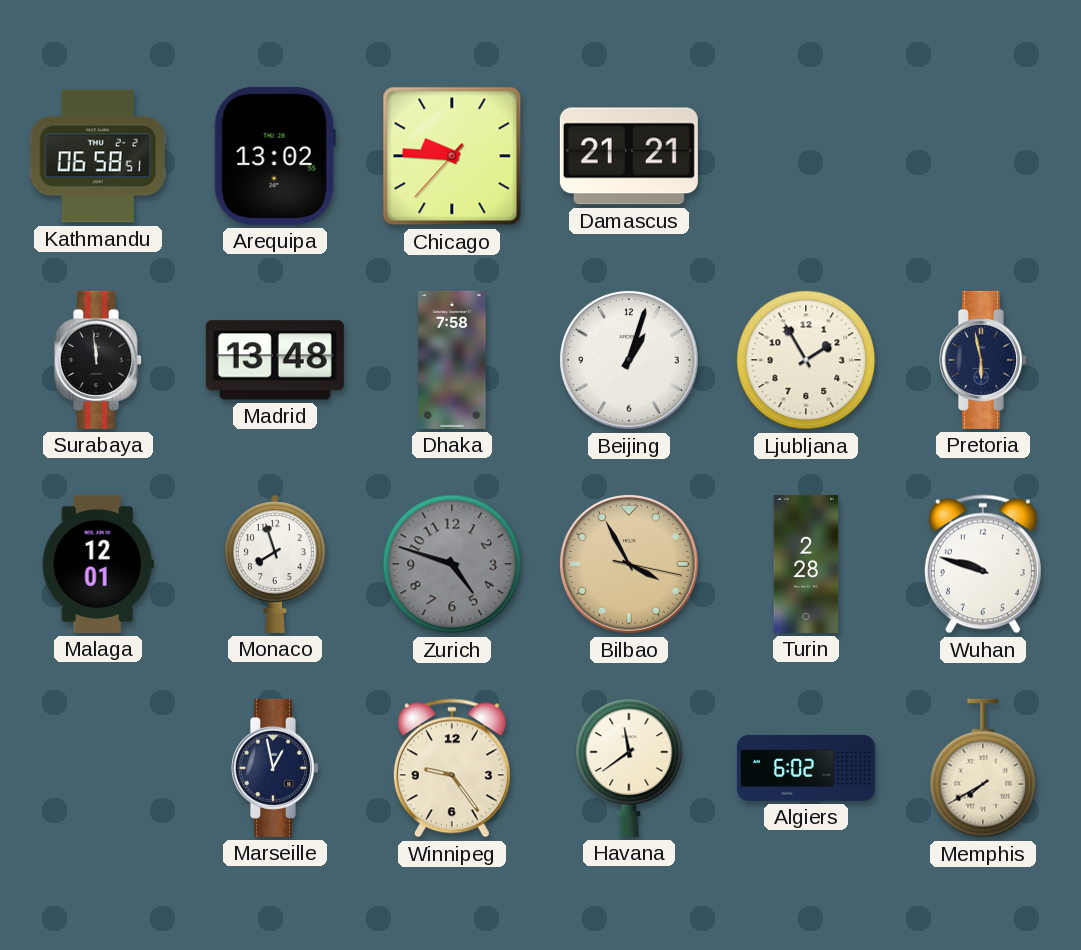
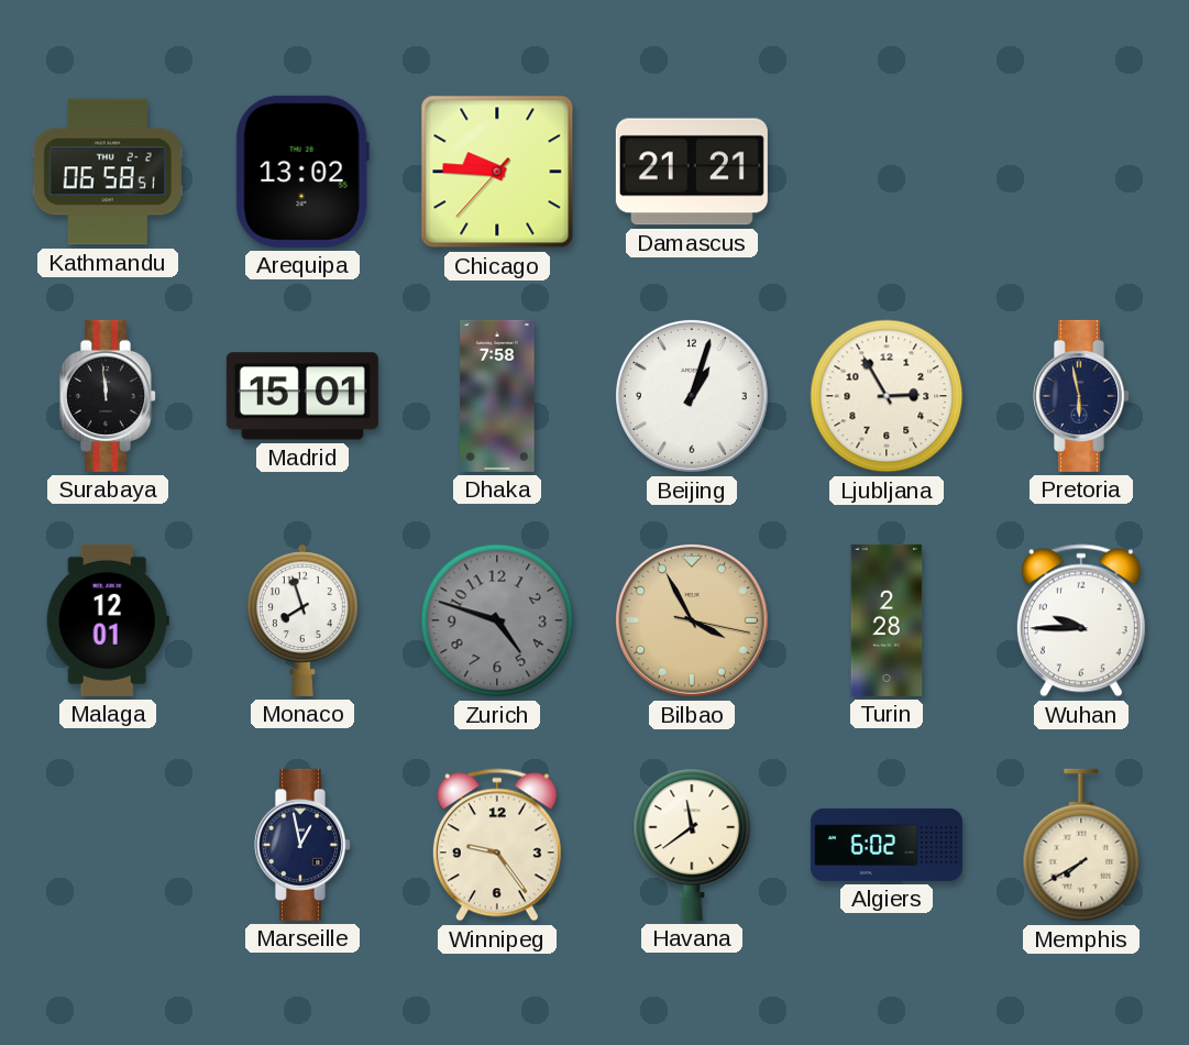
Madrid: 13:48 -> 15:01 (302, 396)
Ljubljana: 1:55 -> 2:55 (887, 396)
Wuhan: 9:48 -> 9:45 (1081, 620)
